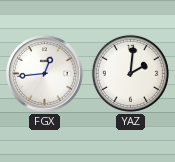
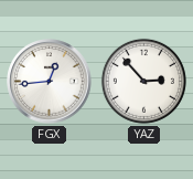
YAZ: 2:01 -> 2:53 (143, 81)
